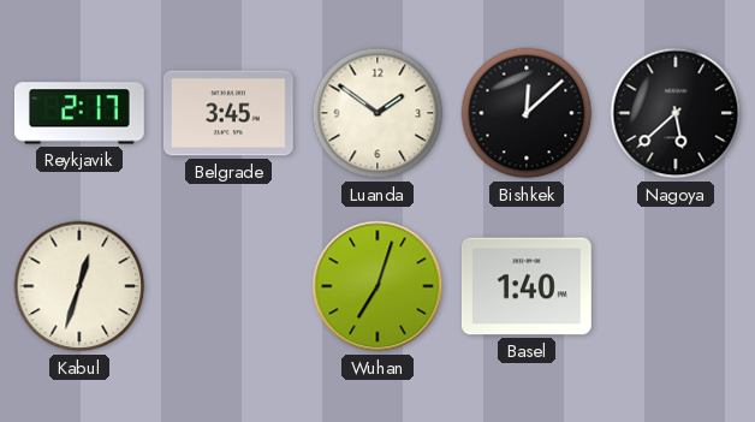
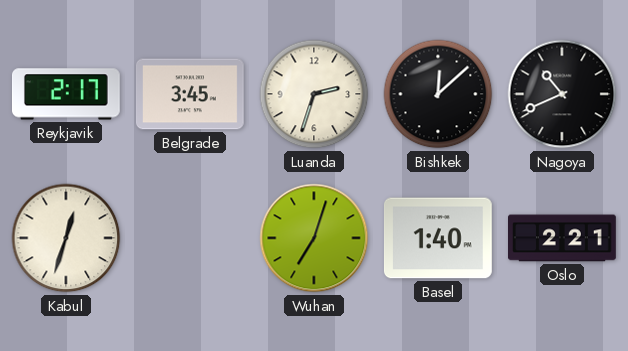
Luanda: 1:51 -> 2:33 (314, 94)
Nagoya: 5:38 -> 10:41 (562, 94)
Oslo: none -> 2:21 (563, 238)
